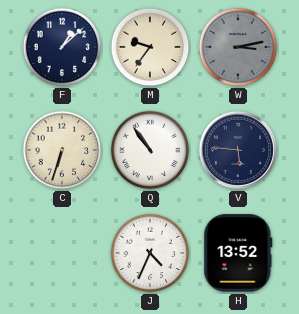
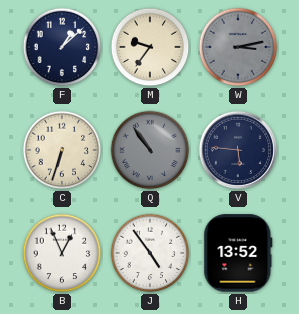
Q dial: white -> grey (150, 150)
B: none -> 12:56 (62, 253)
J: 4:34 -> 4:54 (150, 253)
